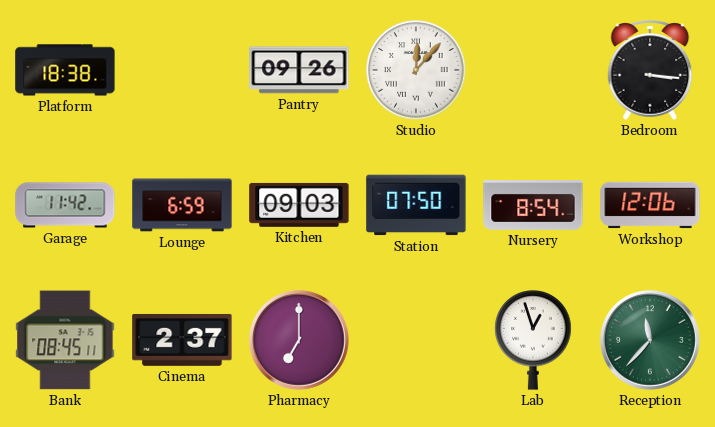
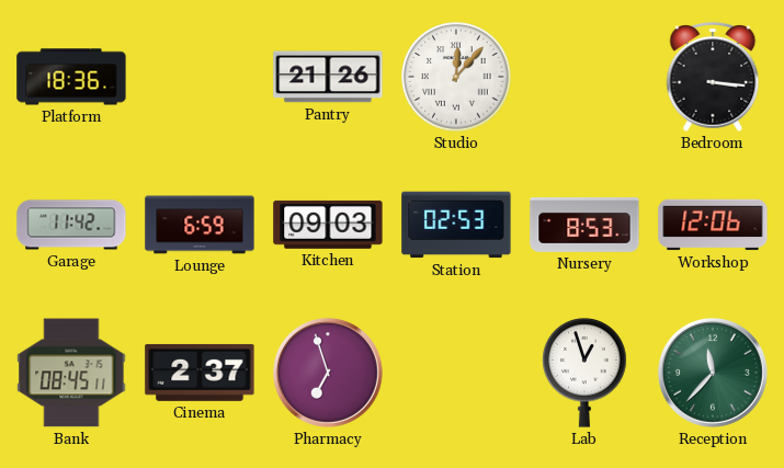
Platform: 18:38 -> 18:36 (71, 77)
Pantry: 09:26 -> 21:26 (328, 77)
Station: 07:50 -> 02:53 (456, 225)
Nursery: 8:54 -> 8:53 (584, 225)
Pharmacy: 7:00 -> 6:57 (328, 373)
